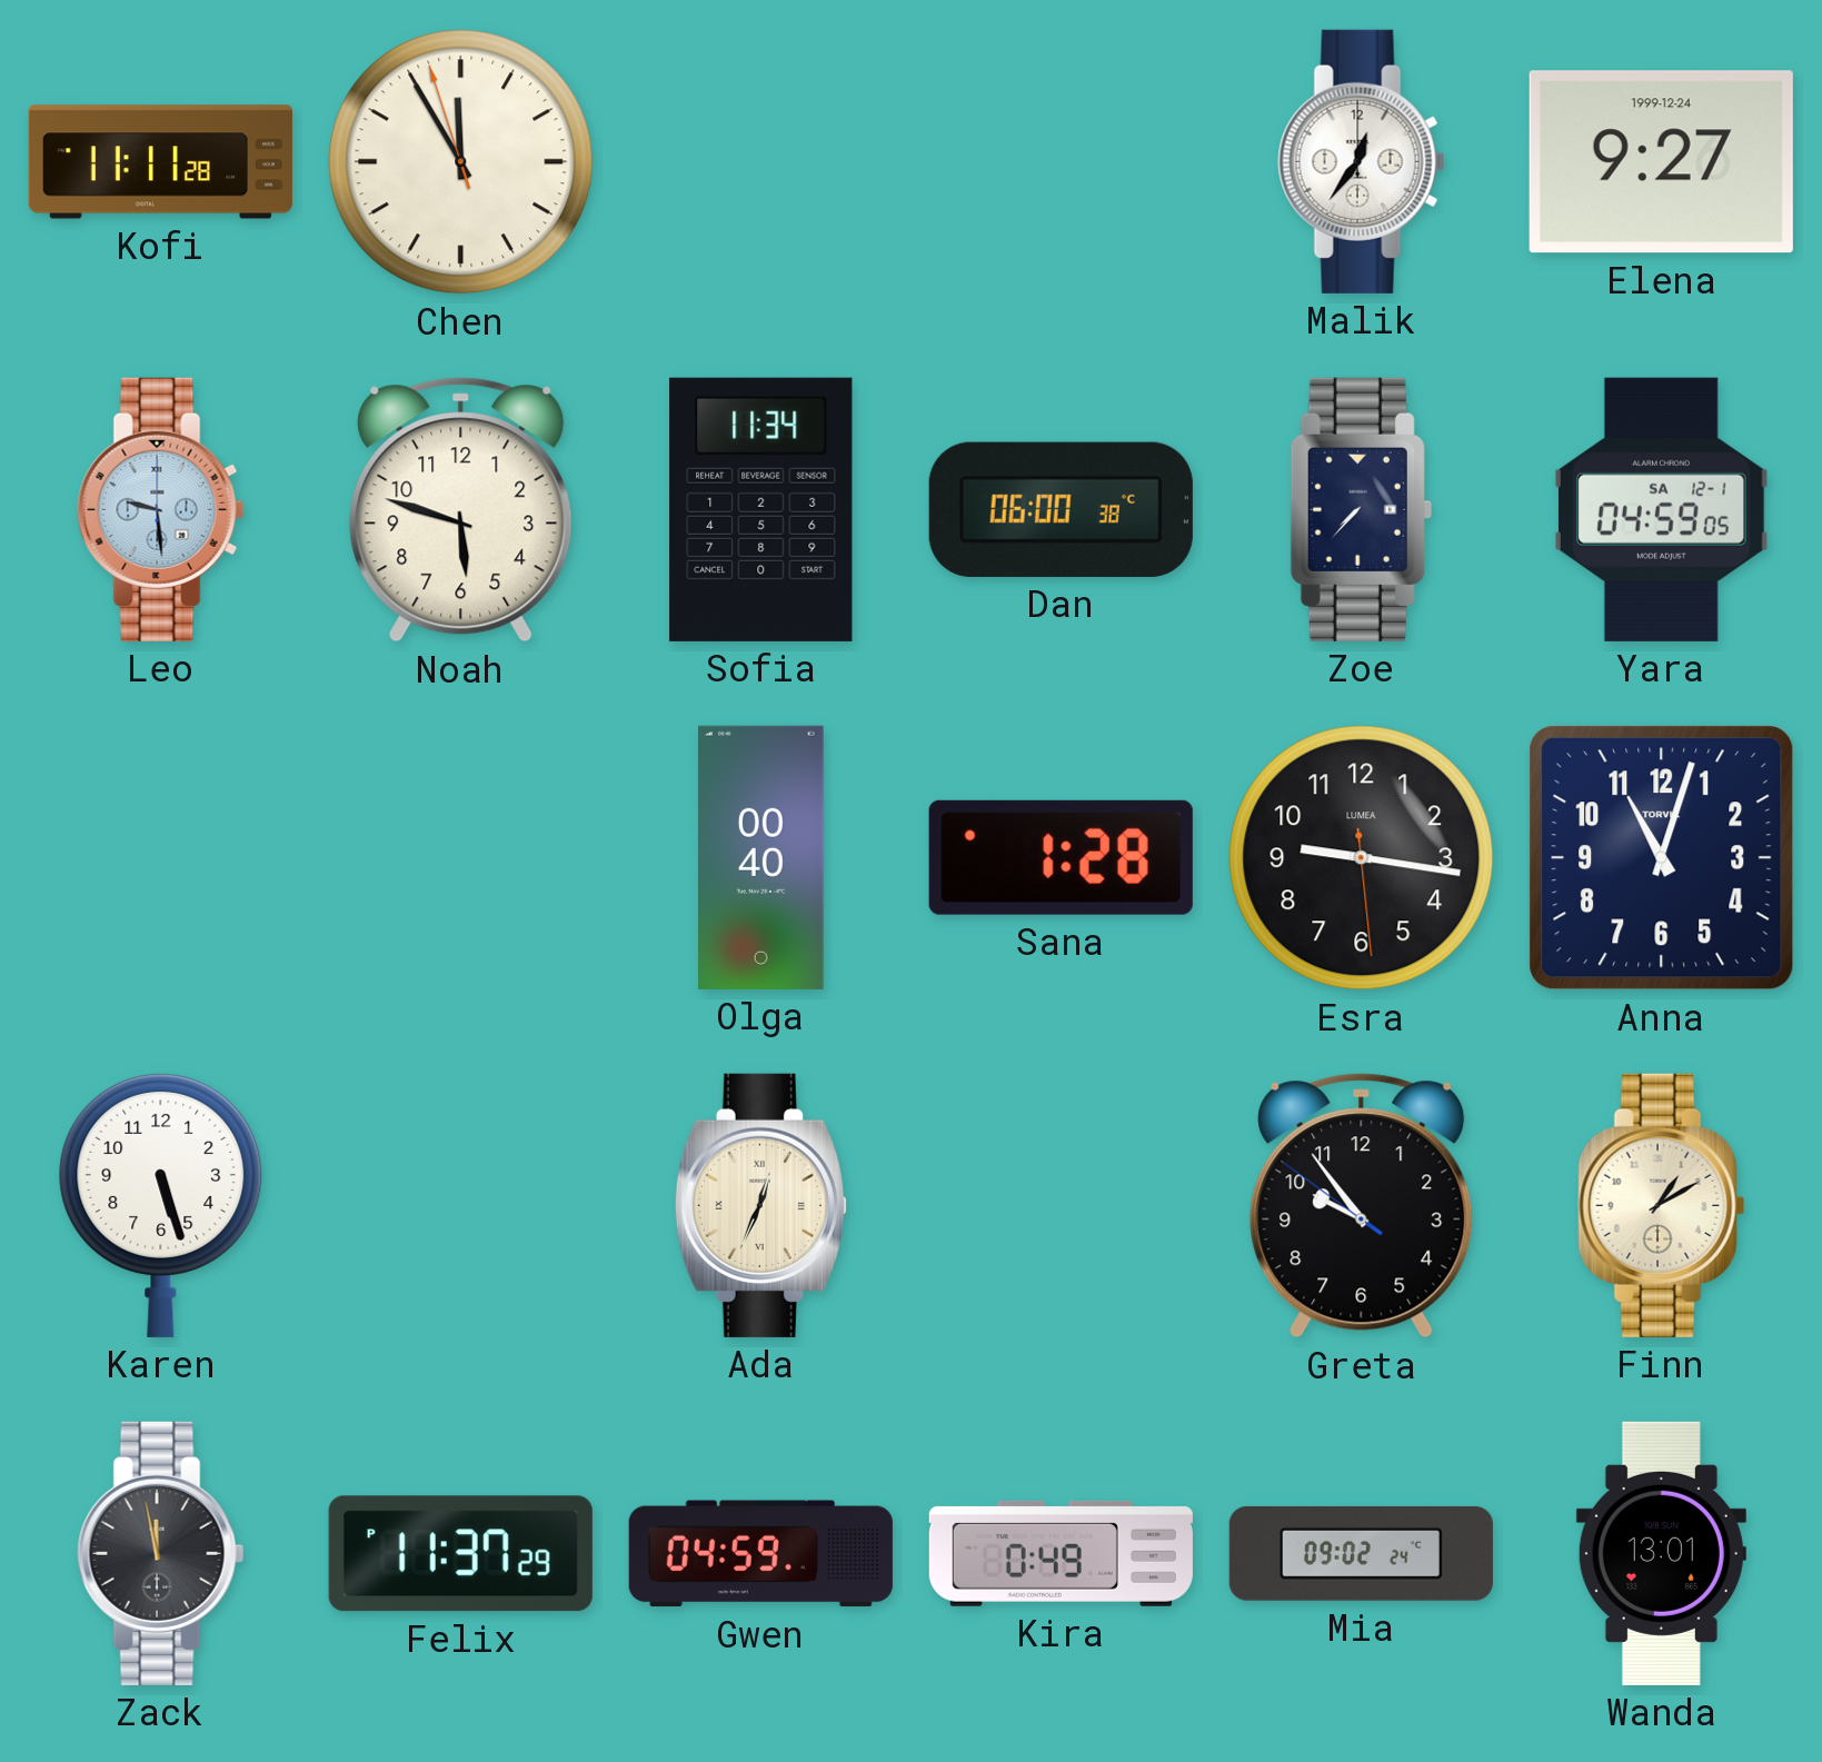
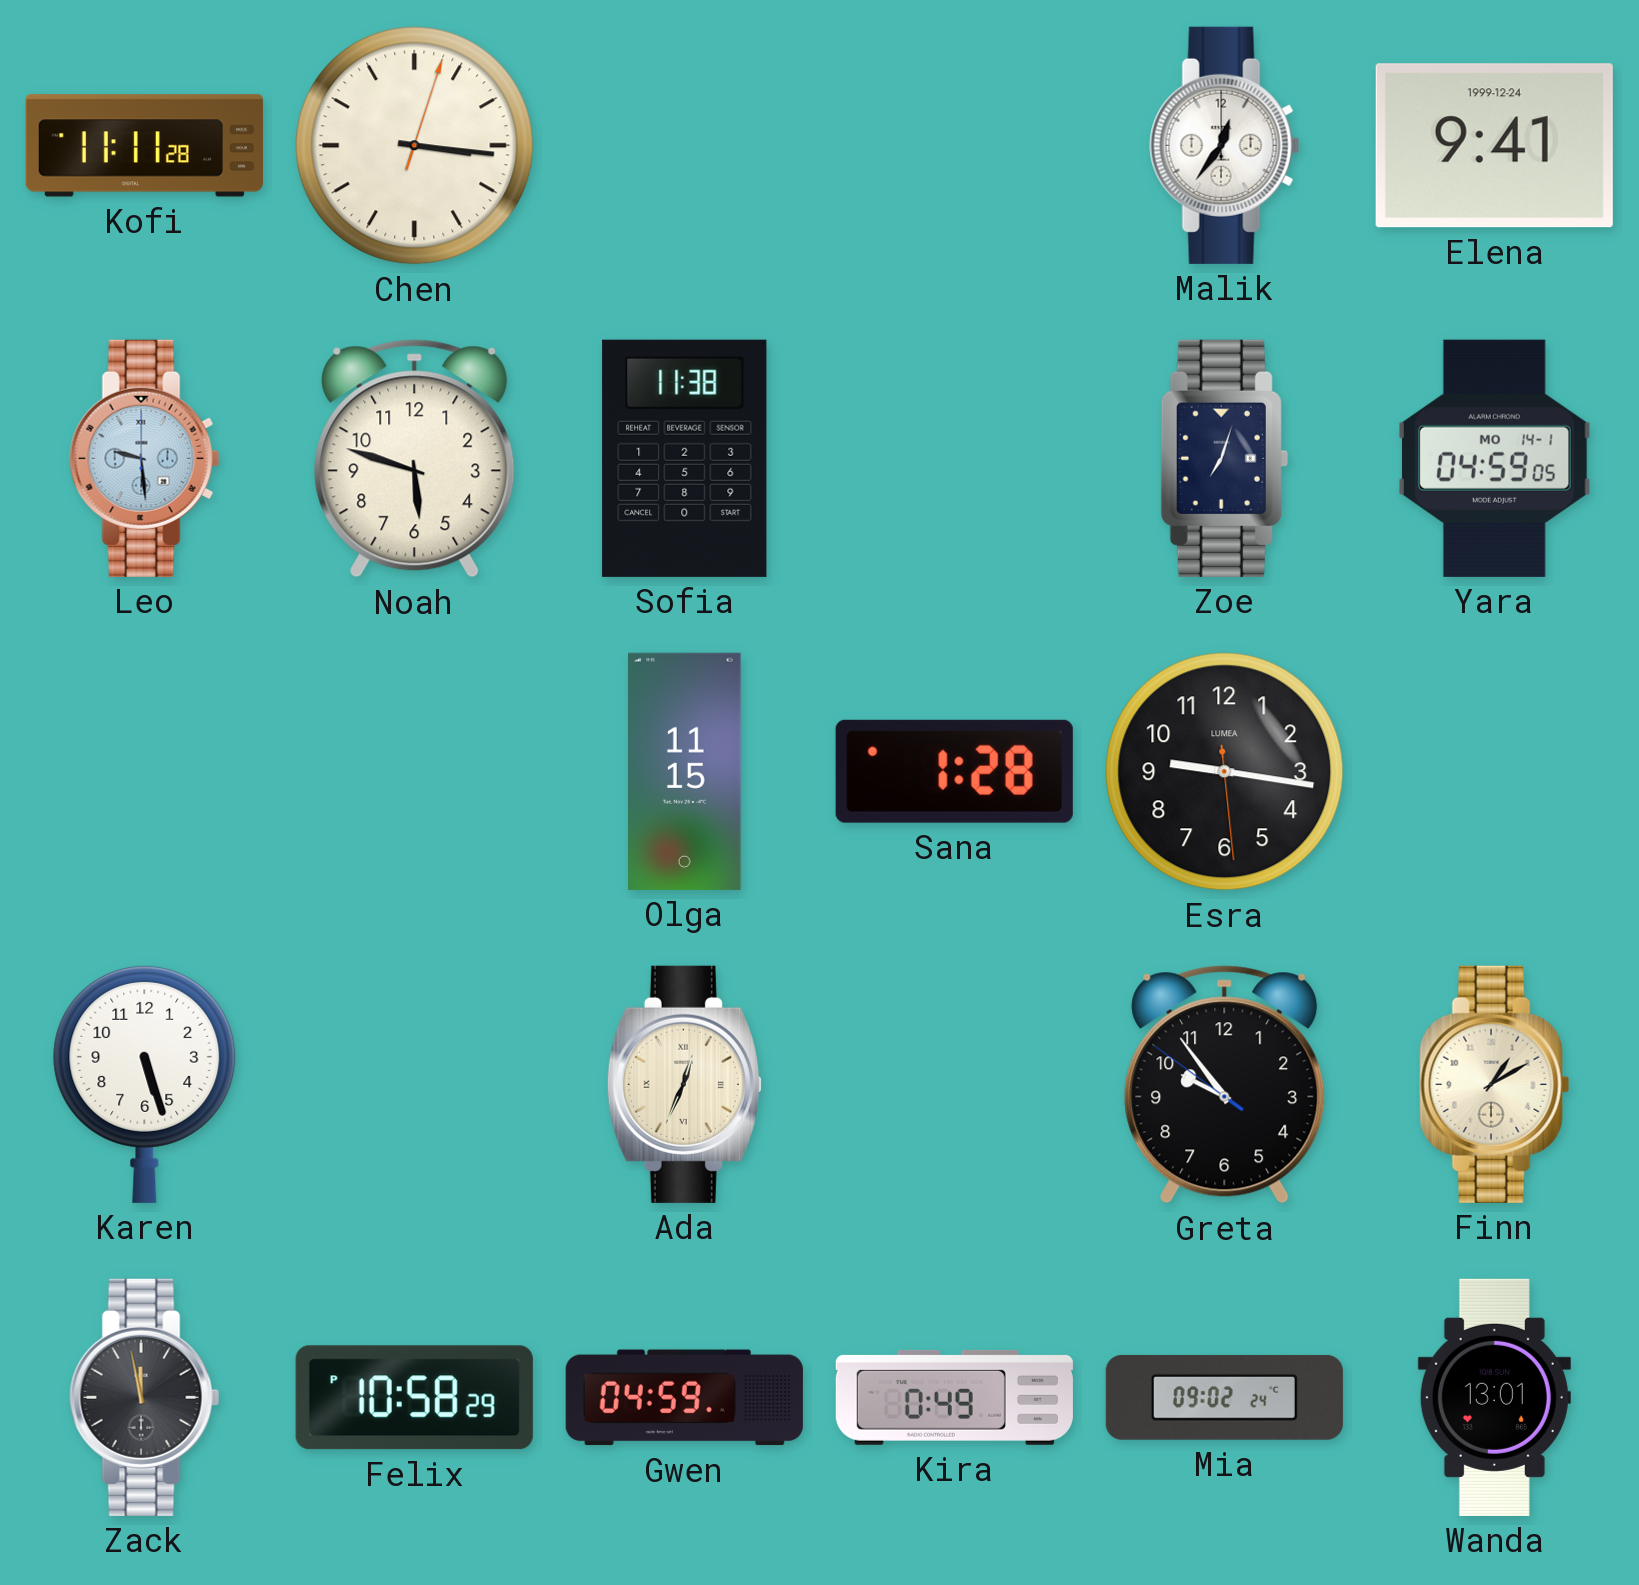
Chen: 11:54 -> 3:16 (415, 146)
Elena: 9:27 -> 9:41 (1494, 146)
Sofia: 11:34 -> 11:38 (685, 458)
Dan: 06:00 -> none (1061, 509)
Zoe: 7:37 -> 7:03 (1224, 458)
Yara date: SA 12-1 -> MO 14-1 (1494, 458)
Olga: 00:40 -> 11:15 (685, 771)
Anna: 11:03 -> none (1662, 858)
Felix: 11:37 -> 10:58 (414, 1398)
